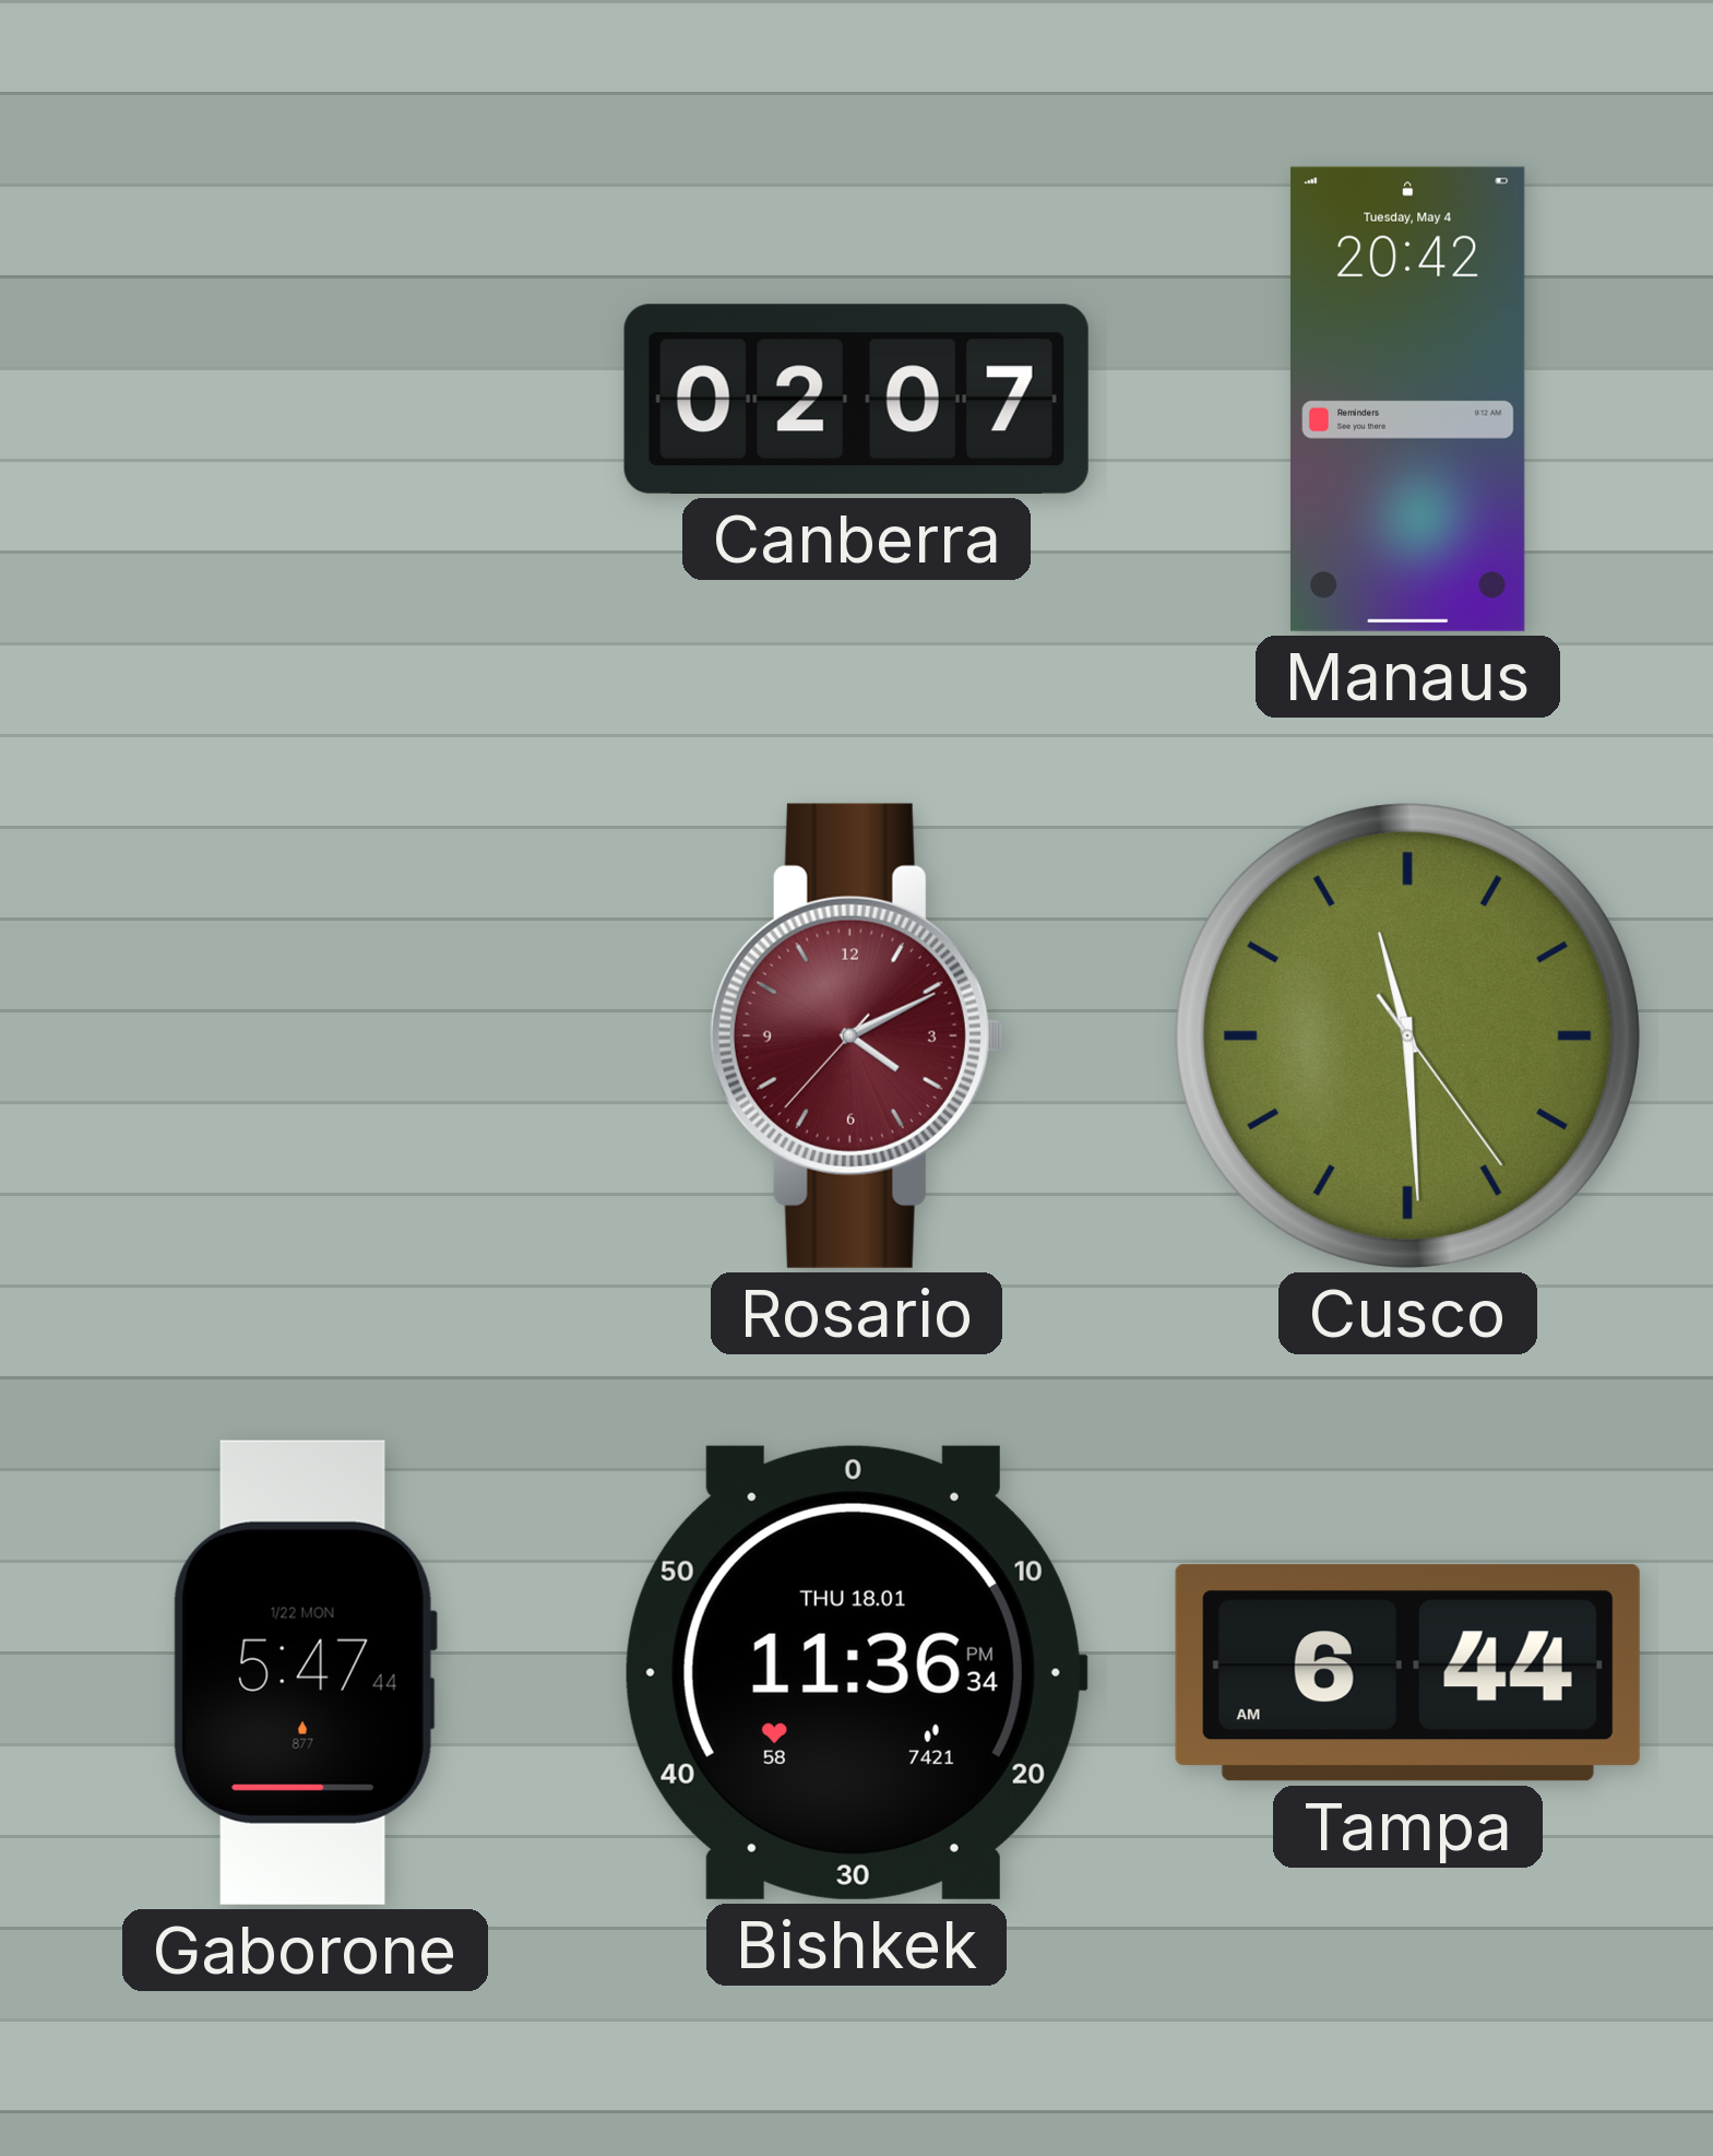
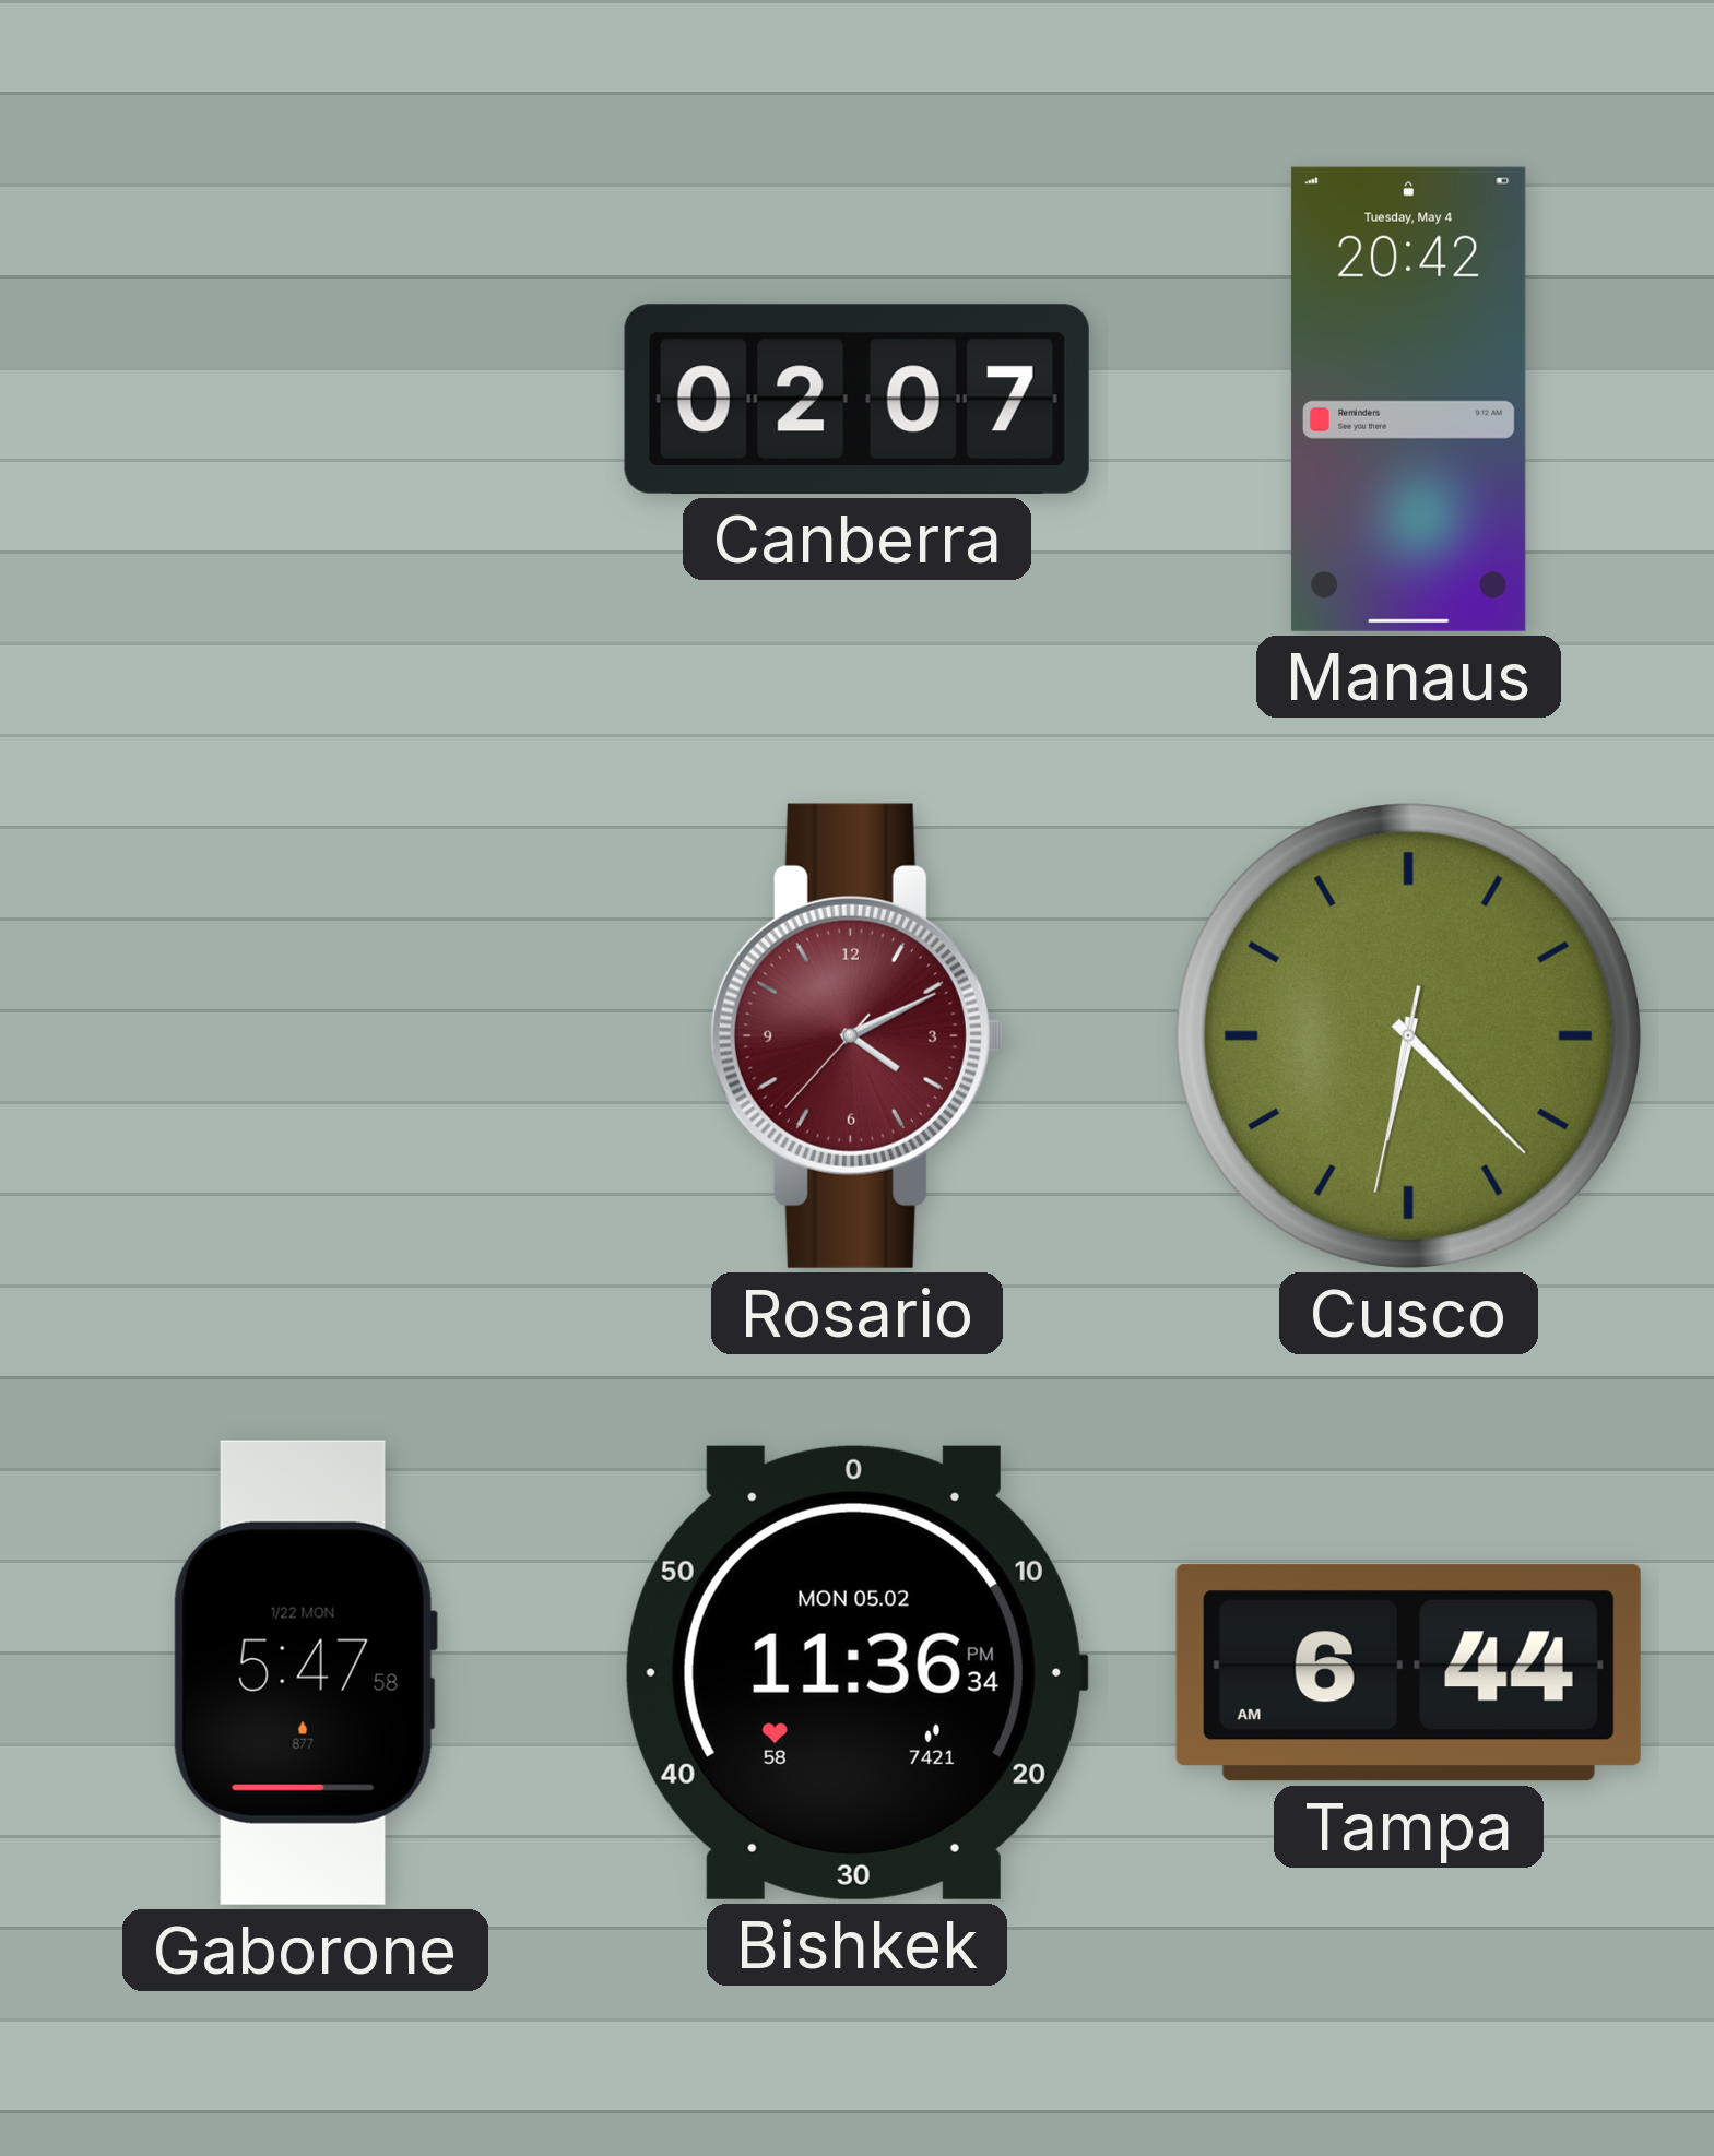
Cusco: 11:29 -> 6:22 (1408, 1035)
Gaborone: 5:47:44 -> 5:47:58 (305, 1672)
Bishkek date: THU 18.01 -> MON 05.02 (856, 1672)
